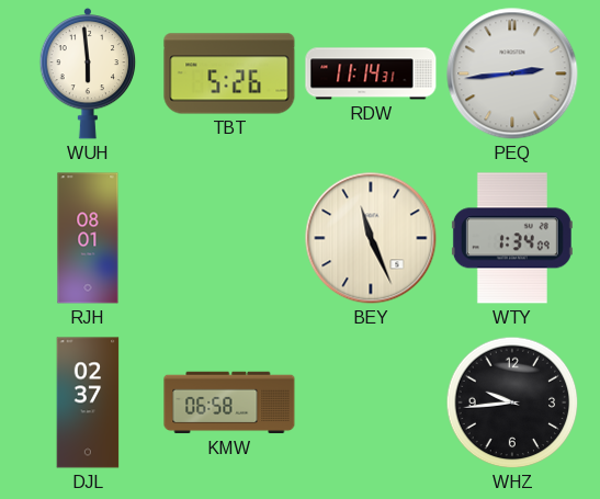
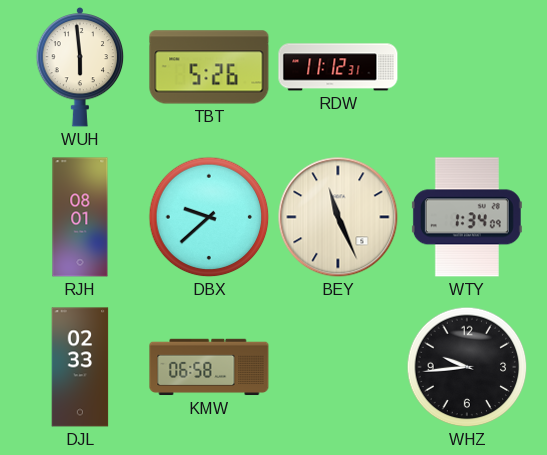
RDW: 11:14 -> 11:12 (338, 67)
PEQ: 2:44 -> none (512, 73)
DBX: none -> 9:38 (209, 217)
DJL: 02:37 -> 02:33 (80, 367)
